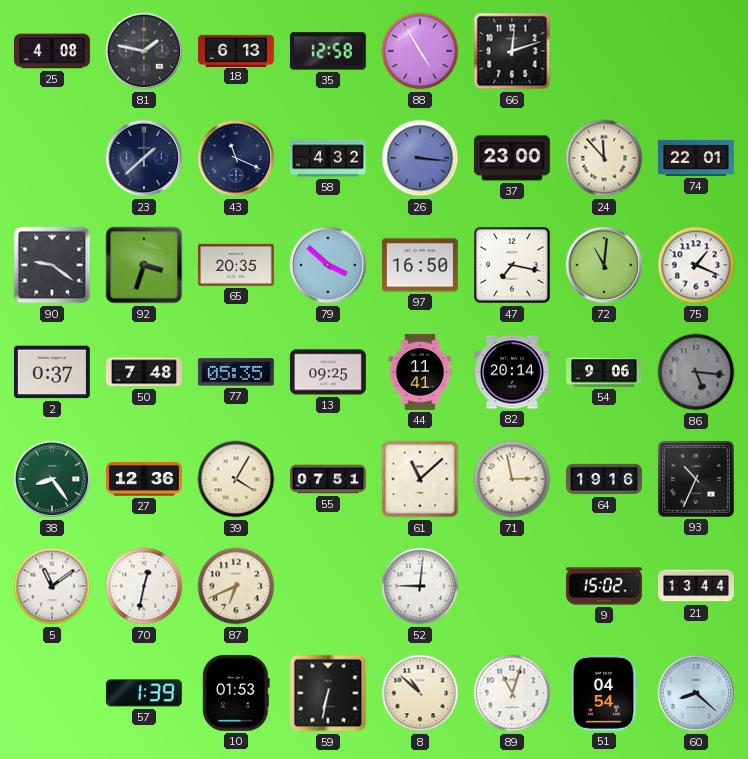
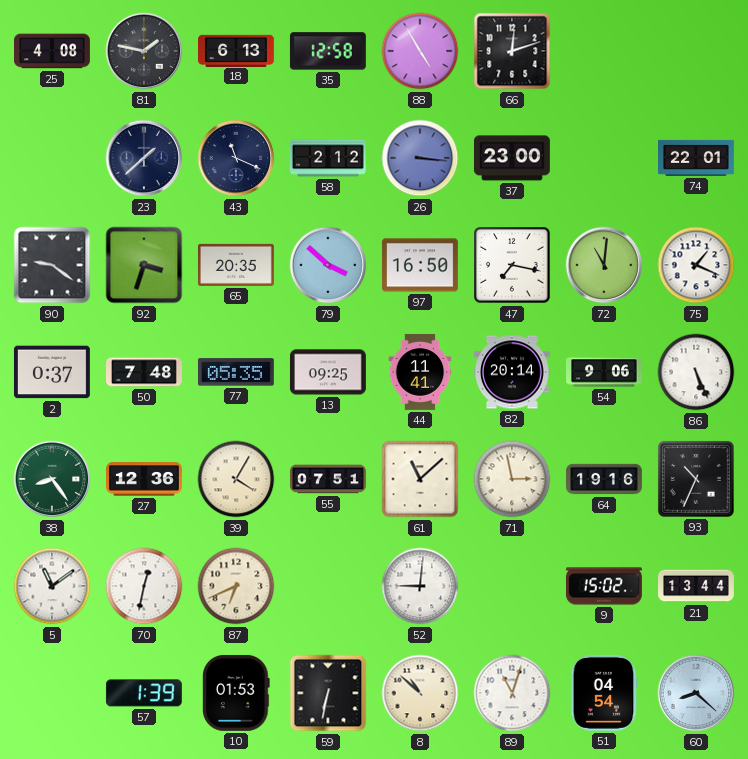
58: 4:32 -> 2:12 (329, 158)
24: 11:53 -> none (604, 158)
86: 5:16 -> 5:26 (696, 372)
86 dial: grey -> white (696, 372)
